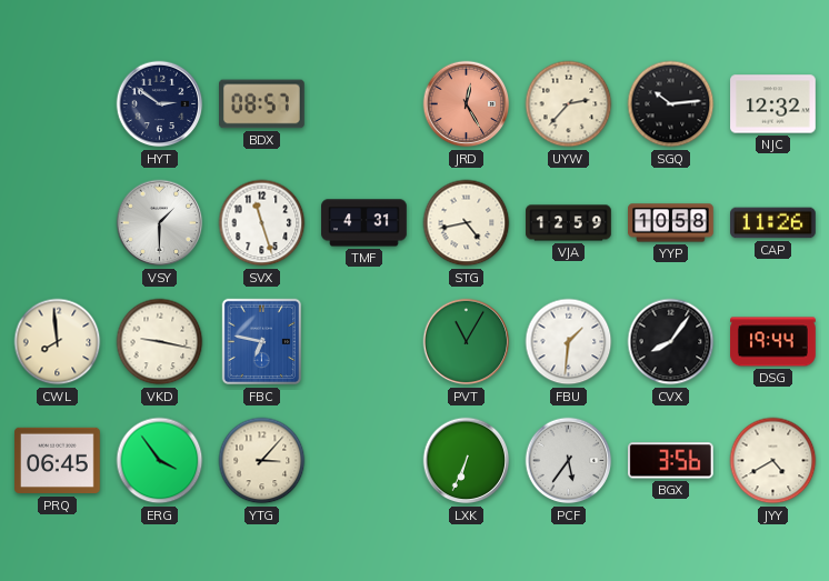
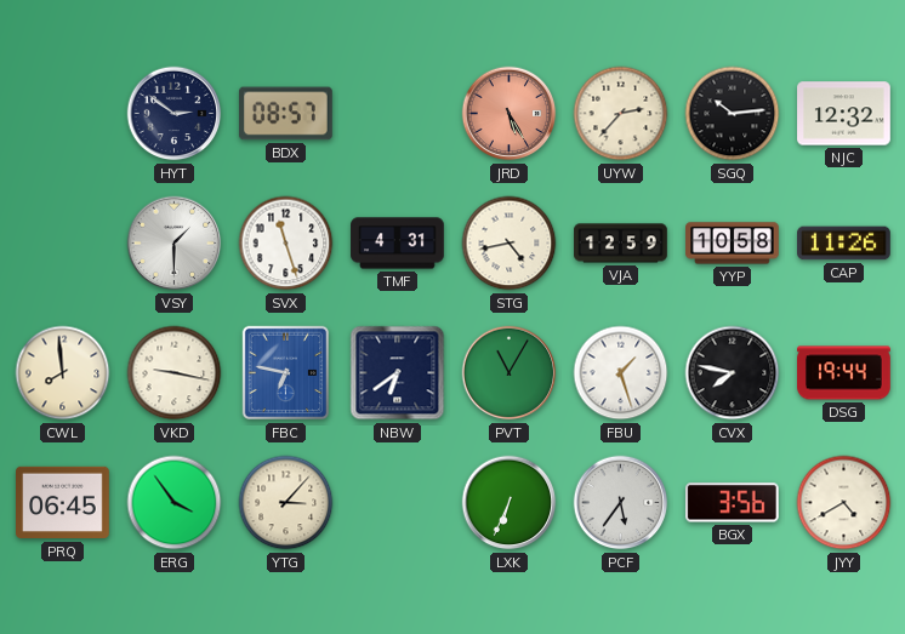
JRD: 12:25 -> 5:25 (510, 114)
NBW: none -> 6:39 (398, 373)
FBU: 1:31 -> 1:27 (621, 373)
CVX: 8:06 -> 7:47 (733, 373)
